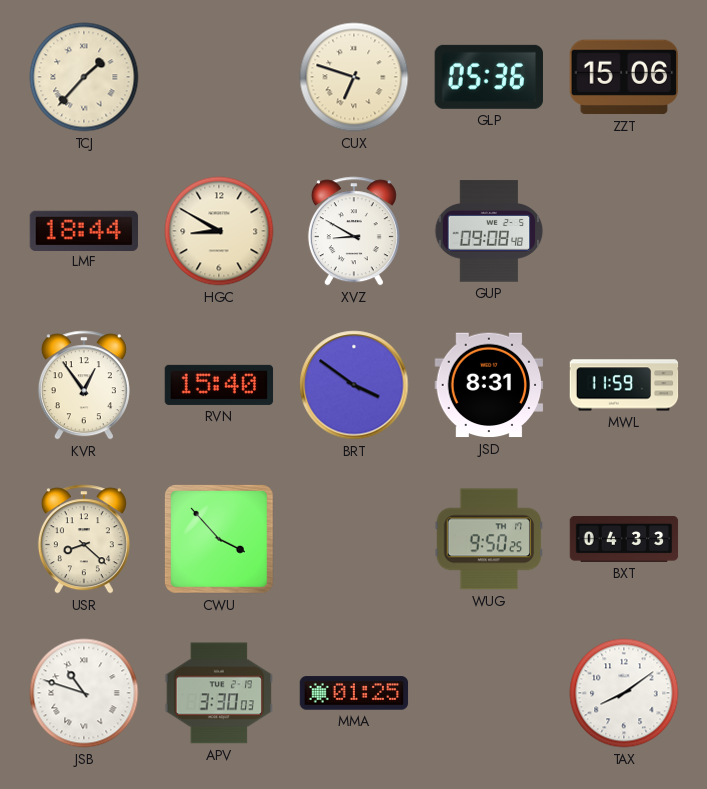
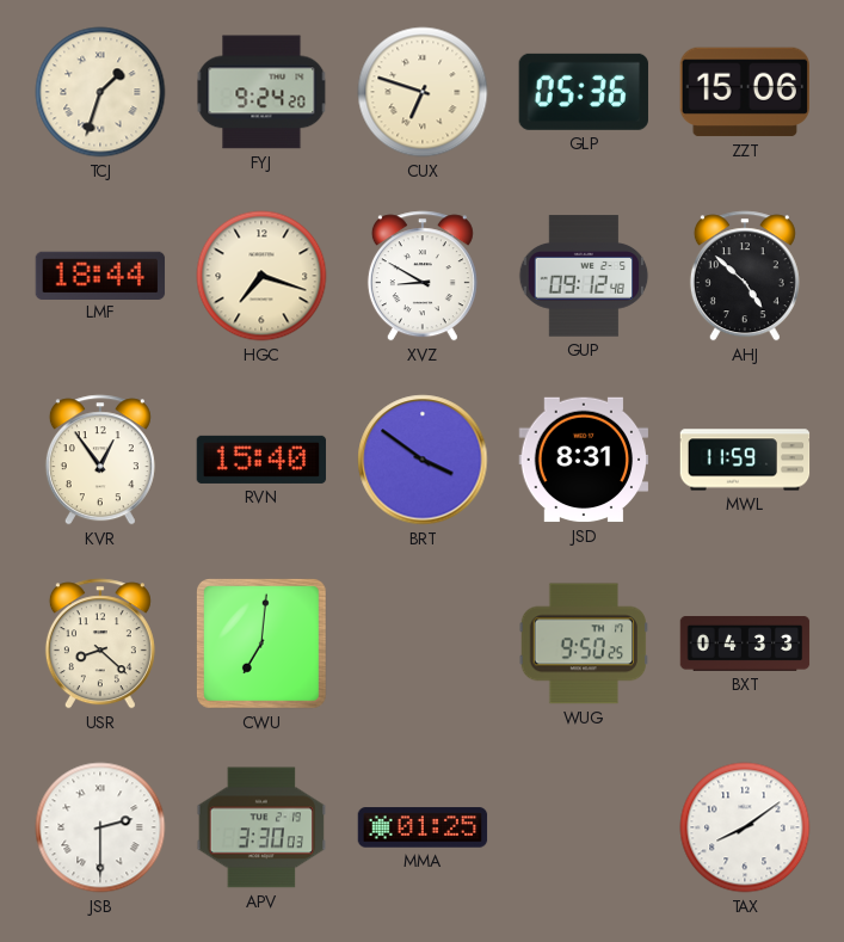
TCJ: 1:37 -> 1:33 (100, 92)
FYJ: none -> 9:24 (261, 92)
HGC: 8:50 -> 7:18 (261, 276)
GUP: 09:08 -> 09:12 (584, 276)
AHJ: none -> 4:52 (745, 276)
CWU: 3:53 -> 7:01 (263, 645)
JSB: 10:48 -> 2:30 (100, 827)
